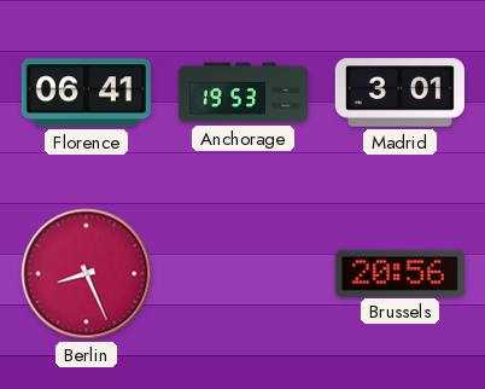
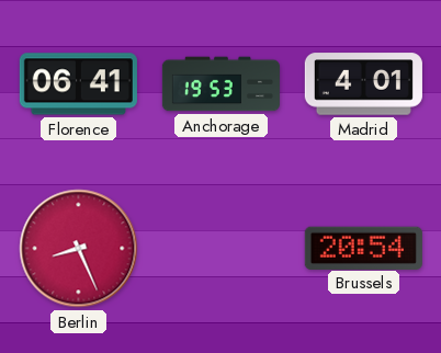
Madrid: 3:01 -> 4:01 (363, 84)
Brussels: 20:56 -> 20:54 (363, 248)
